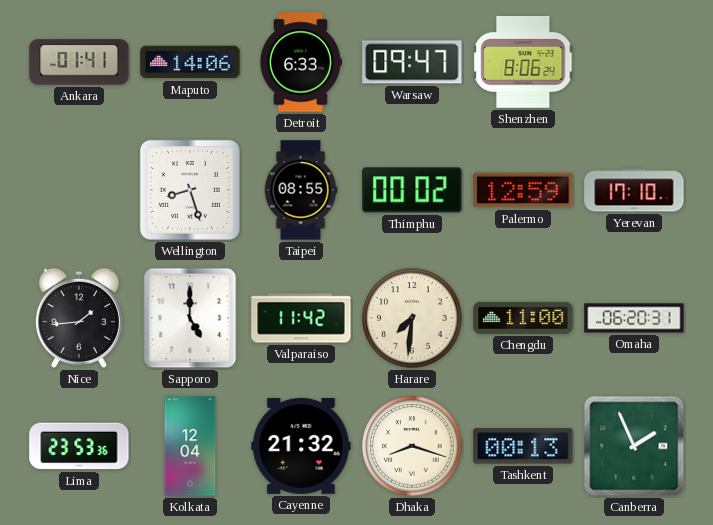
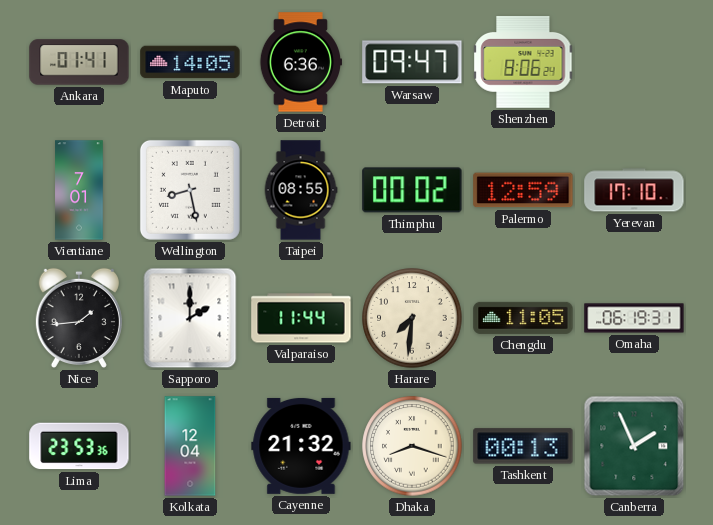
Maputo: 14:06 -> 14:05 (190, 62)
Detroit: 6:33 -> 6:36 (300, 62)
Vientiane: none -> 7:01 (79, 190)
Wellington: 8:27 -> 8:28 (190, 190)
Sapporo: 5:00 -> 2:00 (190, 318)
Valparaiso: 11:42 -> 11:44 (301, 318)
Chengdu: 11:00 -> 11:05 (523, 318)
Omaha: 06:20 -> 06:19 (634, 318)
